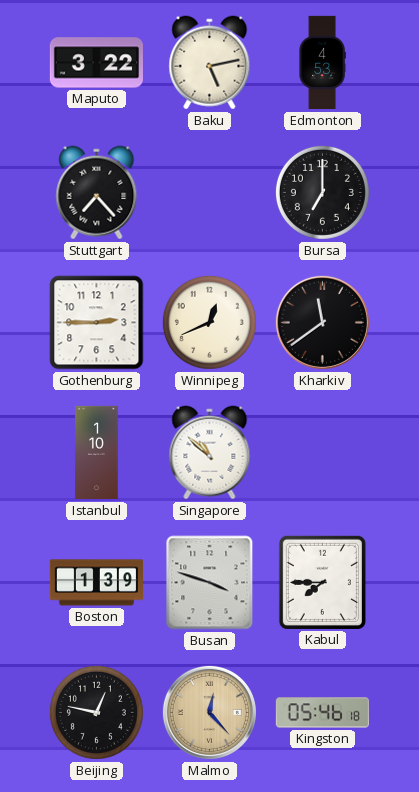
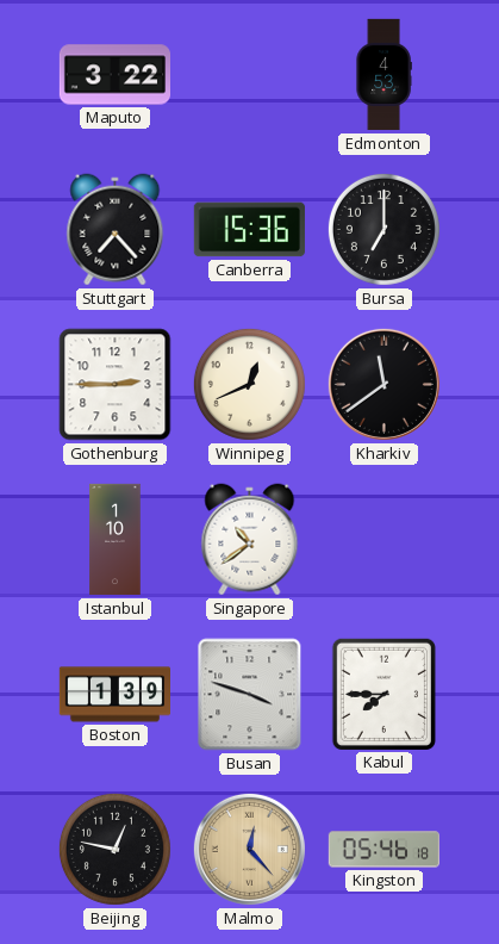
Baku: 5:13 -> none (210, 63)
Canberra: none -> 15:36 (249, 230)
Singapore: 10:52 -> 10:39 (250, 540)
